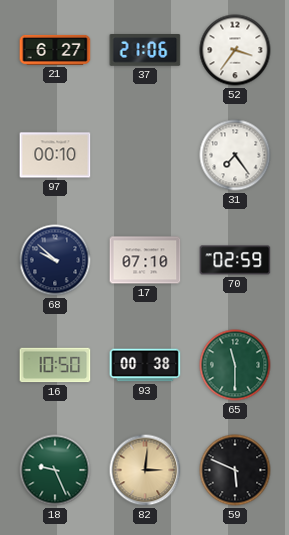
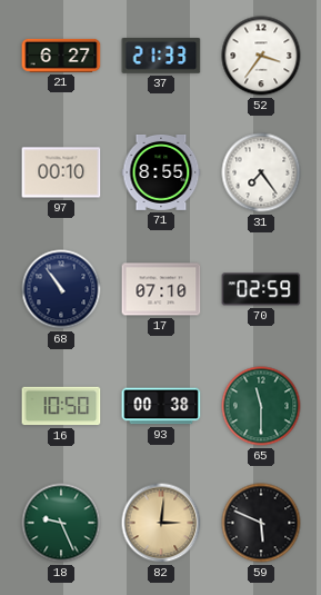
37: 21:06 -> 21:33 (161, 57)
71: none -> 8:55 (161, 172)
68: 9:52 -> 10:54 (61, 289)
